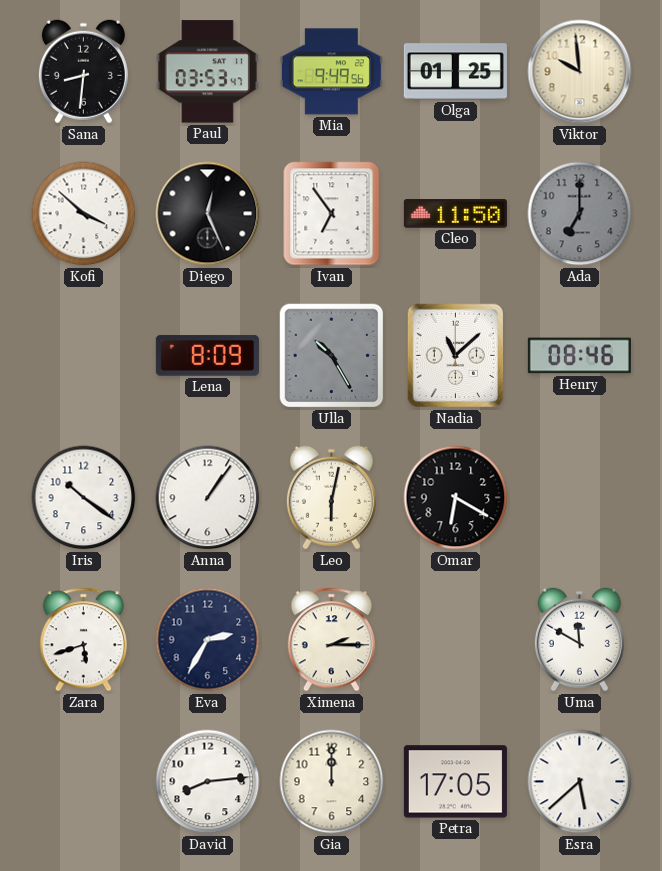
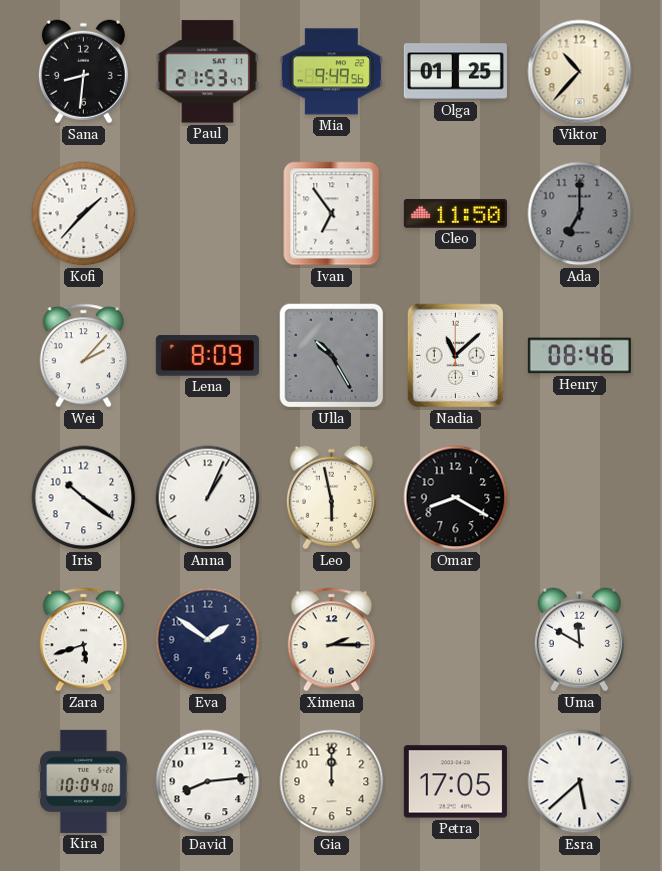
Paul: 03:53 -> 21:53 (207, 72)
Viktor: 9:59 -> 10:37 (580, 72)
Kofi: 3:52 -> 1:37 (84, 214)
Diego: 12:26 -> none (208, 214)
Wei: none -> 2:07 (83, 356)
Anna: 1:06 -> 1:04 (208, 498)
Leo: 6:02 -> 5:58 (331, 498)
Omar: 6:20 -> 8:20 (456, 498)
Eva: 2:35 -> 1:51 (208, 640)
Kira: none -> 10:04 (84, 781)
